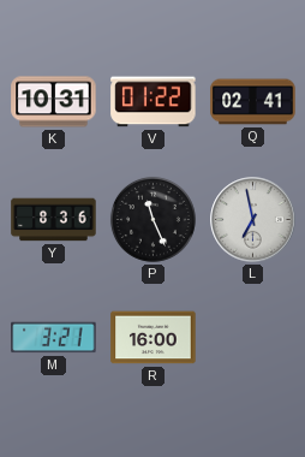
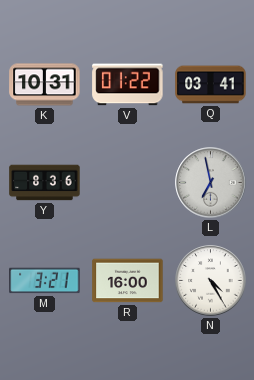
Q: 02:41 -> 03:41 (211, 85)
P: 11:26 -> none (152, 219)
N: none -> 4:25 (211, 281)
